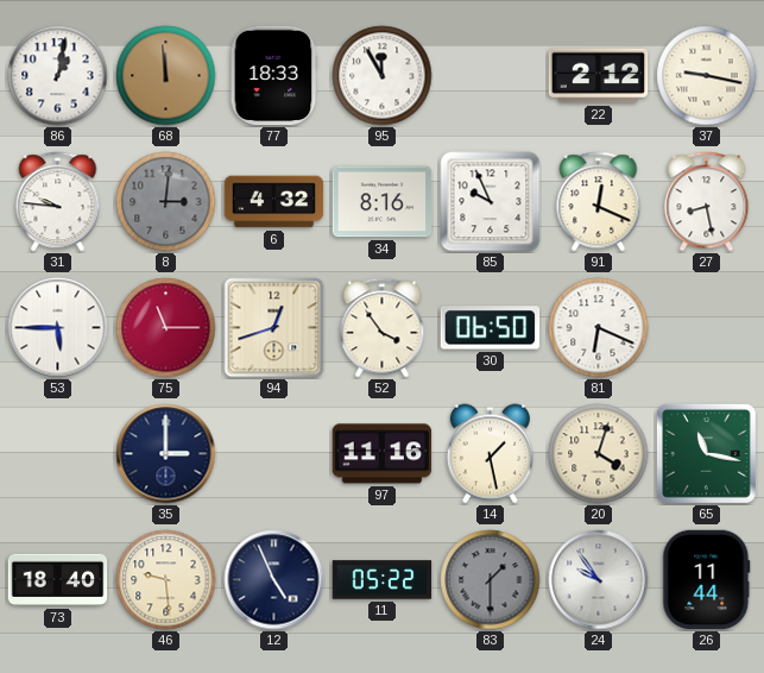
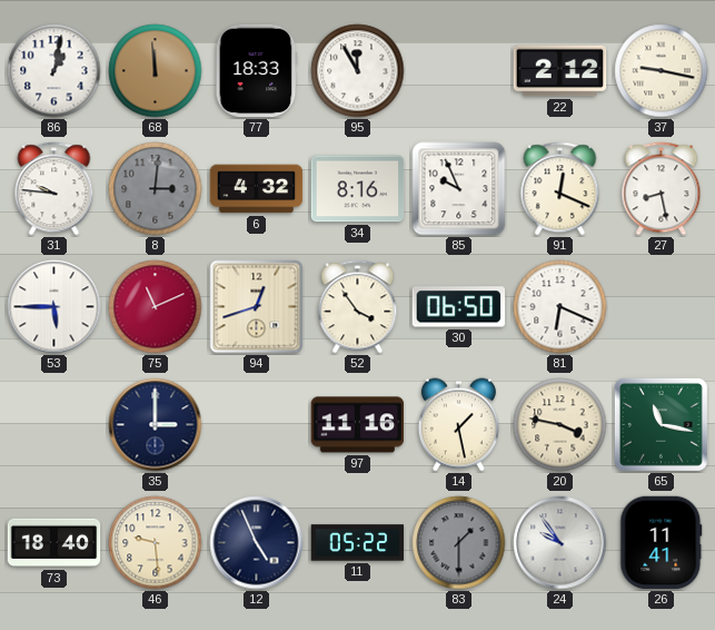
75: 11:15 -> 11:11 (156, 307)
20: 4:03 -> 3:47 (560, 425)
26: 11:44 -> 11:41 (662, 543)
